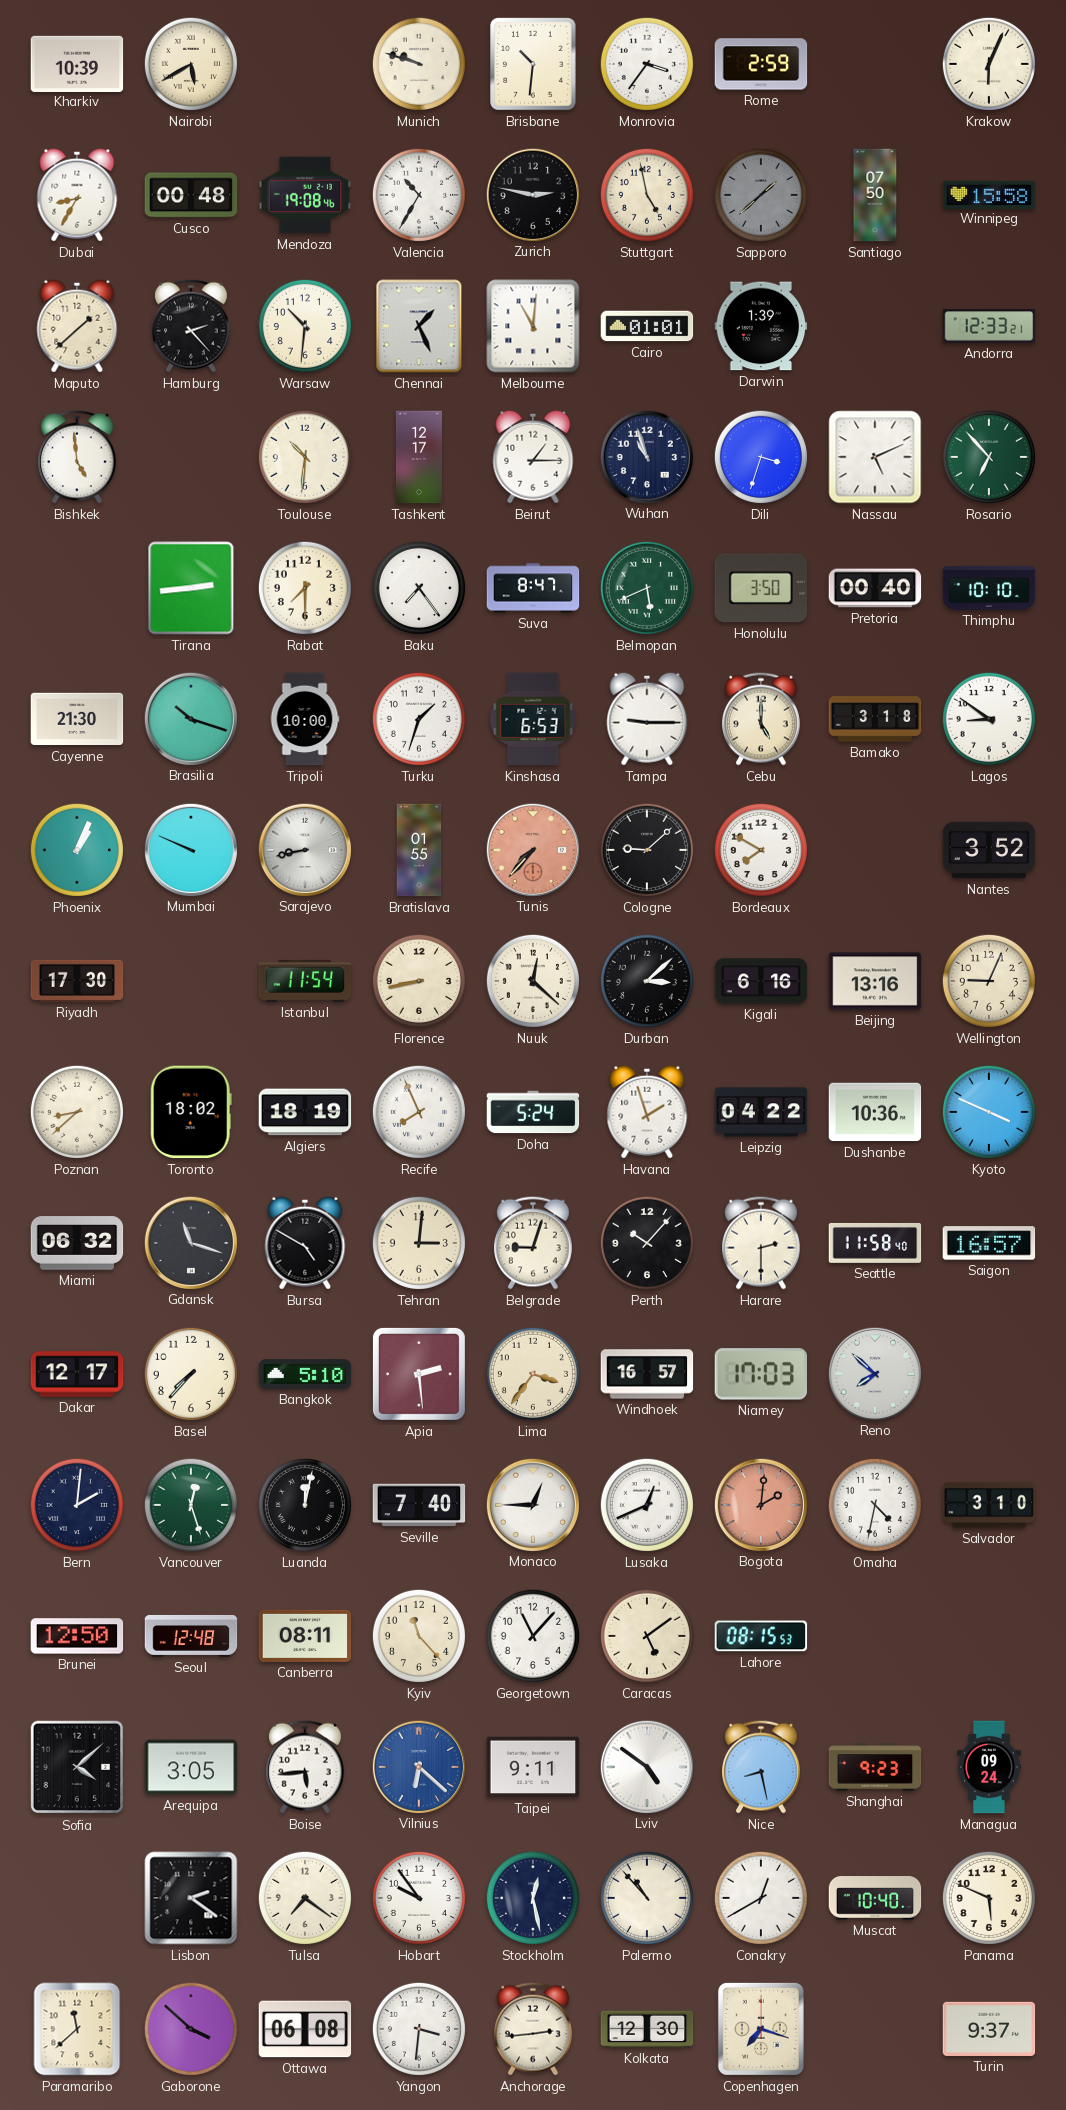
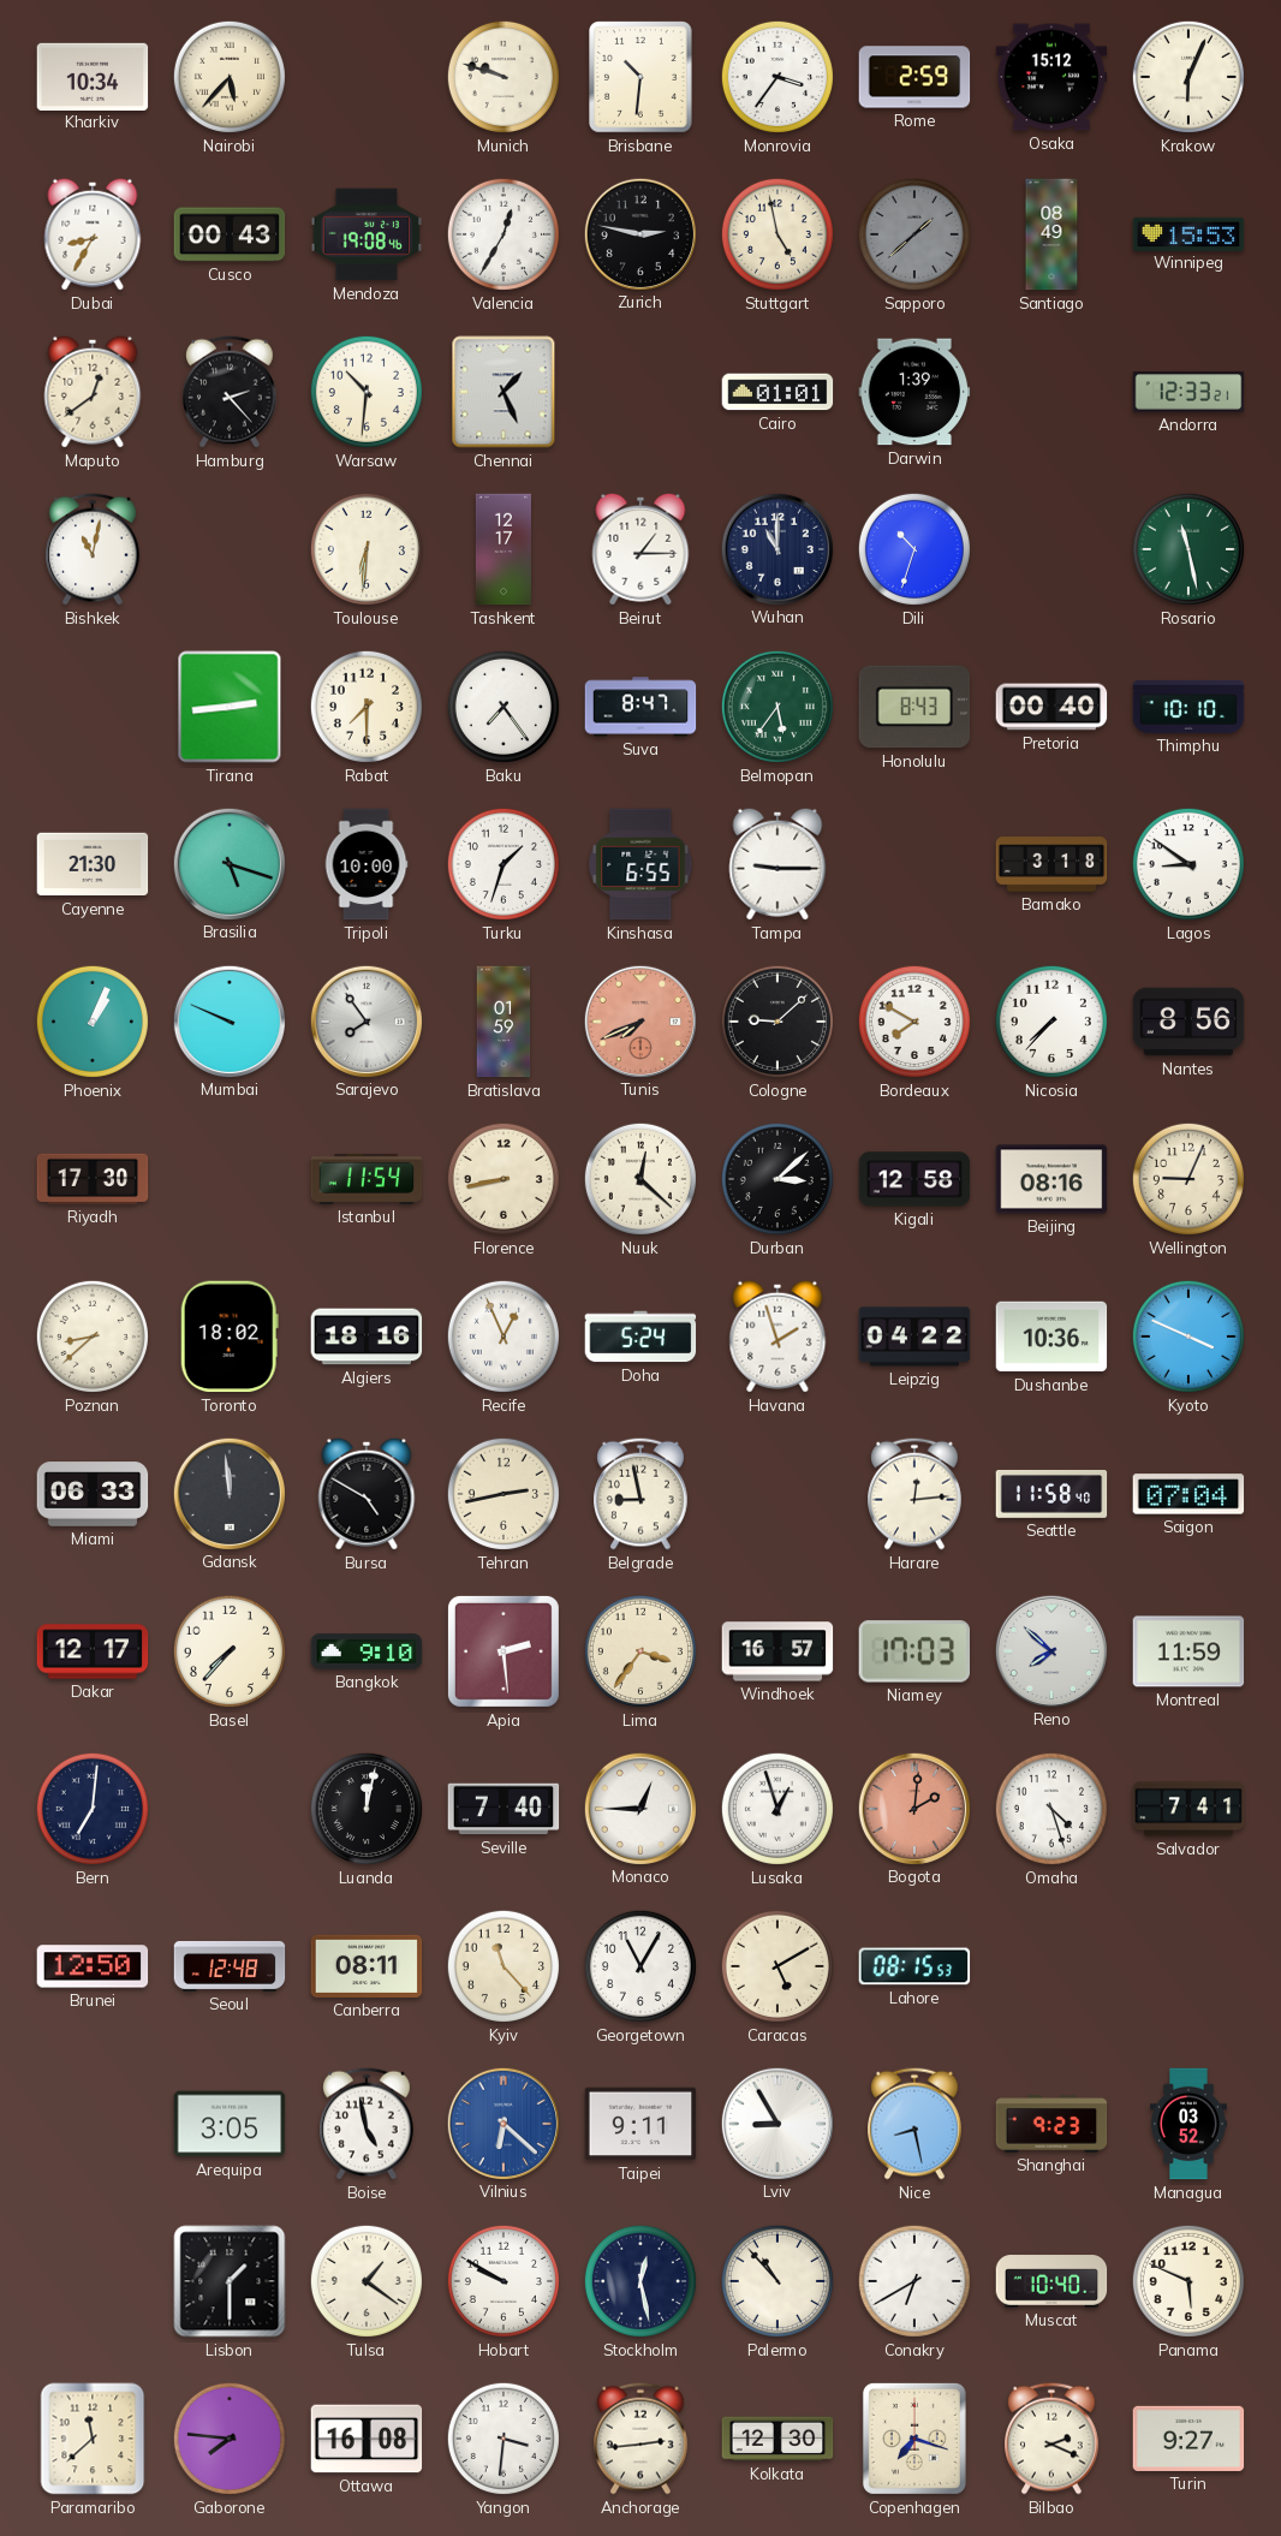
Kharkiv: 10:39 -> 10:34 (93, 76)
Nairobi: 5:40 -> 5:37 (230, 77)
Osaka: none -> 15:12 (1051, 77)
Cusco: 00:48 -> 00:43 (230, 234)
Valencia: 10:35 -> 12:35 (504, 234)
Santiago: 07:50 -> 08:49 (1051, 234)
Winnipeg: 15:58 -> 15:53 (1188, 233)
Maputo: 1:38 -> 12:39 (93, 392)
Melbourne: 11:01 -> none (533, 326)
Bishkek: 4:59 -> 11:02 (94, 549)
Toulouse: 10:31 -> 6:31 (367, 549)
Wuhan: 10:57 -> 11:00 (776, 548)
Dili: 3:33 -> 10:33 (914, 549)
Nassau: 5:11 -> none (875, 457)
Rosario: 6:53 -> 11:28 (1188, 549)
Belmopan: 5:41 -> 5:36 (777, 707)
Honolulu: 3:50 -> 8:43 (914, 707)
Brasilia: 10:18 -> 5:18 (228, 863)
Kinshasa: 6:53 -> 6:55 (640, 864)
Cebu: 5:00 -> none (762, 719)
Sarajevo: 8:43 -> 7:54 (365, 1020)
Bratislava: 01:55 -> 01:59 (504, 1022)
Tunis: 7:37 -> 7:41 (639, 1020)
Nicosia: none -> 7:37 (1051, 1022)
Nantes: 3:52 -> 8:56 (1188, 1022)
Kigali: 6:16 -> 12:58 (914, 1179)
Beijing: 13:16 -> 08:16 (1051, 1179)
Algiers: 18:19 -> 18:16 (367, 1337)
Recife: 7:56 -> 12:56 (504, 1337)
Miami: 06:32 -> 06:33 (93, 1494)
Gdansk: 11:18 -> 11:59 (228, 1493)
Tehran: 3:01 -> 2:43 (504, 1494)
Belgrade: 9:03 -> 8:58 (642, 1494)
Perth: 10:07 -> none (647, 1243)
Harare: 2:30 -> 12:14 (916, 1494)
Saigon: 16:57 -> 07:04 (1188, 1494)
Bangkok: 5:10 -> 9:10 (367, 1651)
Montreal: none -> 11:59 (1188, 1651)
Bern: 2:01 -> 7:01 (93, 1809)
Vancouver: 12:27 -> none (191, 1505)
Lusaka: 12:41 -> 12:57 (777, 1809)
Omaha: 4:32 -> 4:27 (1051, 1809)
Salvador: 3:10 -> 7:41 (1188, 1809)
Georgetown: 11:07 -> 11:05 (640, 1966)
Caracas: 5:09 -> 5:10 (777, 1966)
Sofia: 4:08 -> none (77, 1767)
Boise: 5:44 -> 4:58 (368, 2124)
Lviv: 4:51 -> 8:55 (776, 2123)
Managua: 09:24 -> 03:52 (1188, 2124)
Lisbon: 2:21 -> 1:30 (230, 2281)
Tulsa: 7:21 -> 1:21 (367, 2281)
Hobart: 9:54 -> 9:50 (504, 2281)
Conakry: 12:40 -> 6:40 (914, 2281)
Gaborone: 3:52 -> 7:46 (230, 2439)
Ottawa: 06:08 -> 16:08 (367, 2439)
Bilbao: none -> 2:19 (1053, 2439)
Turin: 9:37 -> 9:27 (1188, 2439)
